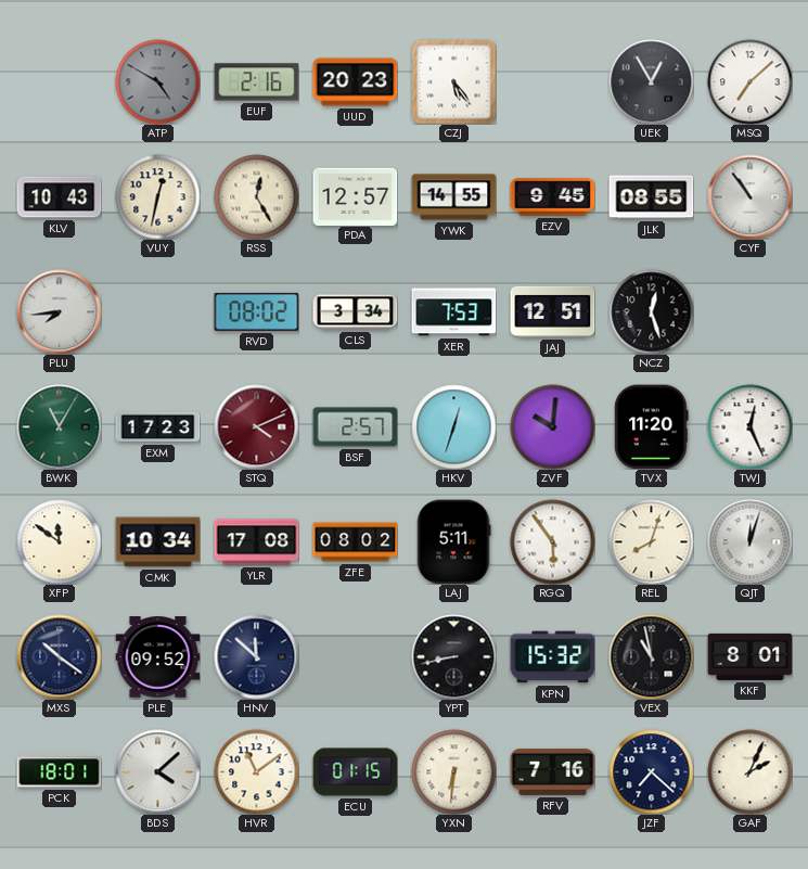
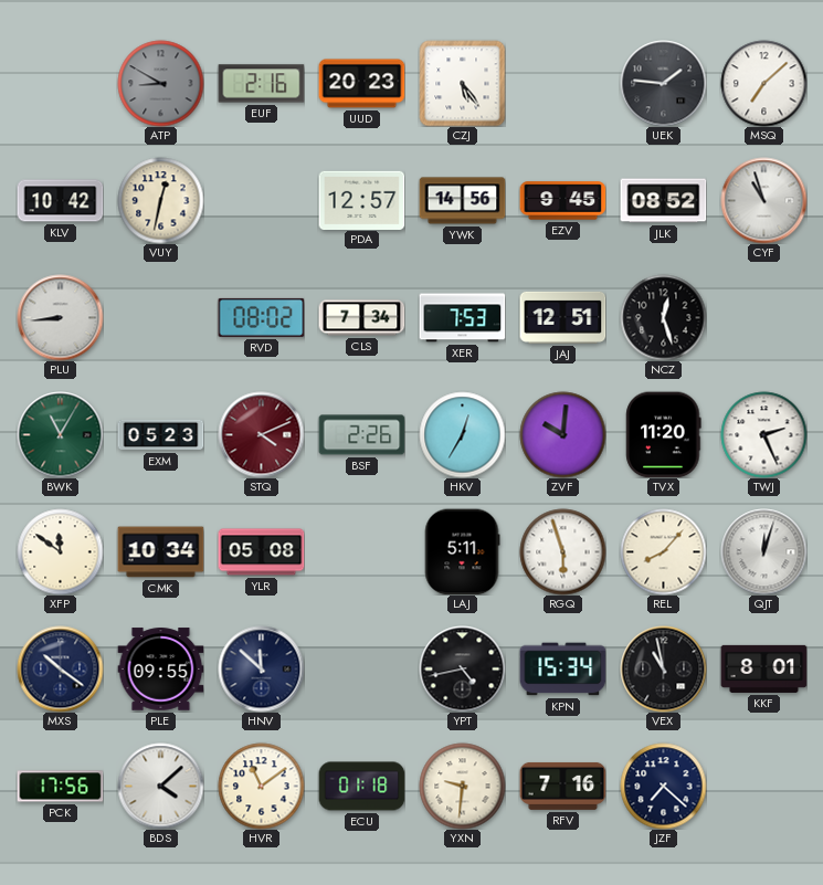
ATP: 4:50 -> 8:50 (160, 83)
UEK: 12:55 -> 1:46 (663, 83)
KLV: 10:43 -> 10:42 (60, 201)
RSS: 12:25 -> none (256, 196)
YWK: 14:55 -> 14:56 (462, 201)
JLK: 08:55 -> 08:52 (663, 201)
CYF: 10:54 -> 10:57 (763, 200)
PLU: 7:44 -> 8:44 (60, 317)
CLS: 3:34 -> 7:34 (361, 318)
EXM: 17:23 -> 05:23 (160, 435)
BSF: 2:57 -> 2:26 (361, 435)
HKV: 12:33 -> 12:35 (462, 434)
TWJ: 12:26 -> 2:26 (763, 434)
YLR: 17:08 -> 05:08 (261, 552)
ZFE: 08:02 -> none (355, 542)
RGQ: 5:54 -> 5:57 (562, 551)
REL: 8:03 -> 8:07 (663, 551)
PLE: 09:52 -> 09:55 (160, 670)
YPT: 8:43 -> 4:43 (462, 668)
KPN: 15:32 -> 15:34 (562, 670)
PCK: 18:01 -> 17:56 (60, 787)
ECU: 01:15 -> 01:18 (361, 787)
YXN: 6:31 -> 9:31 (462, 786)
GAF: 2:04 -> none (749, 771)
